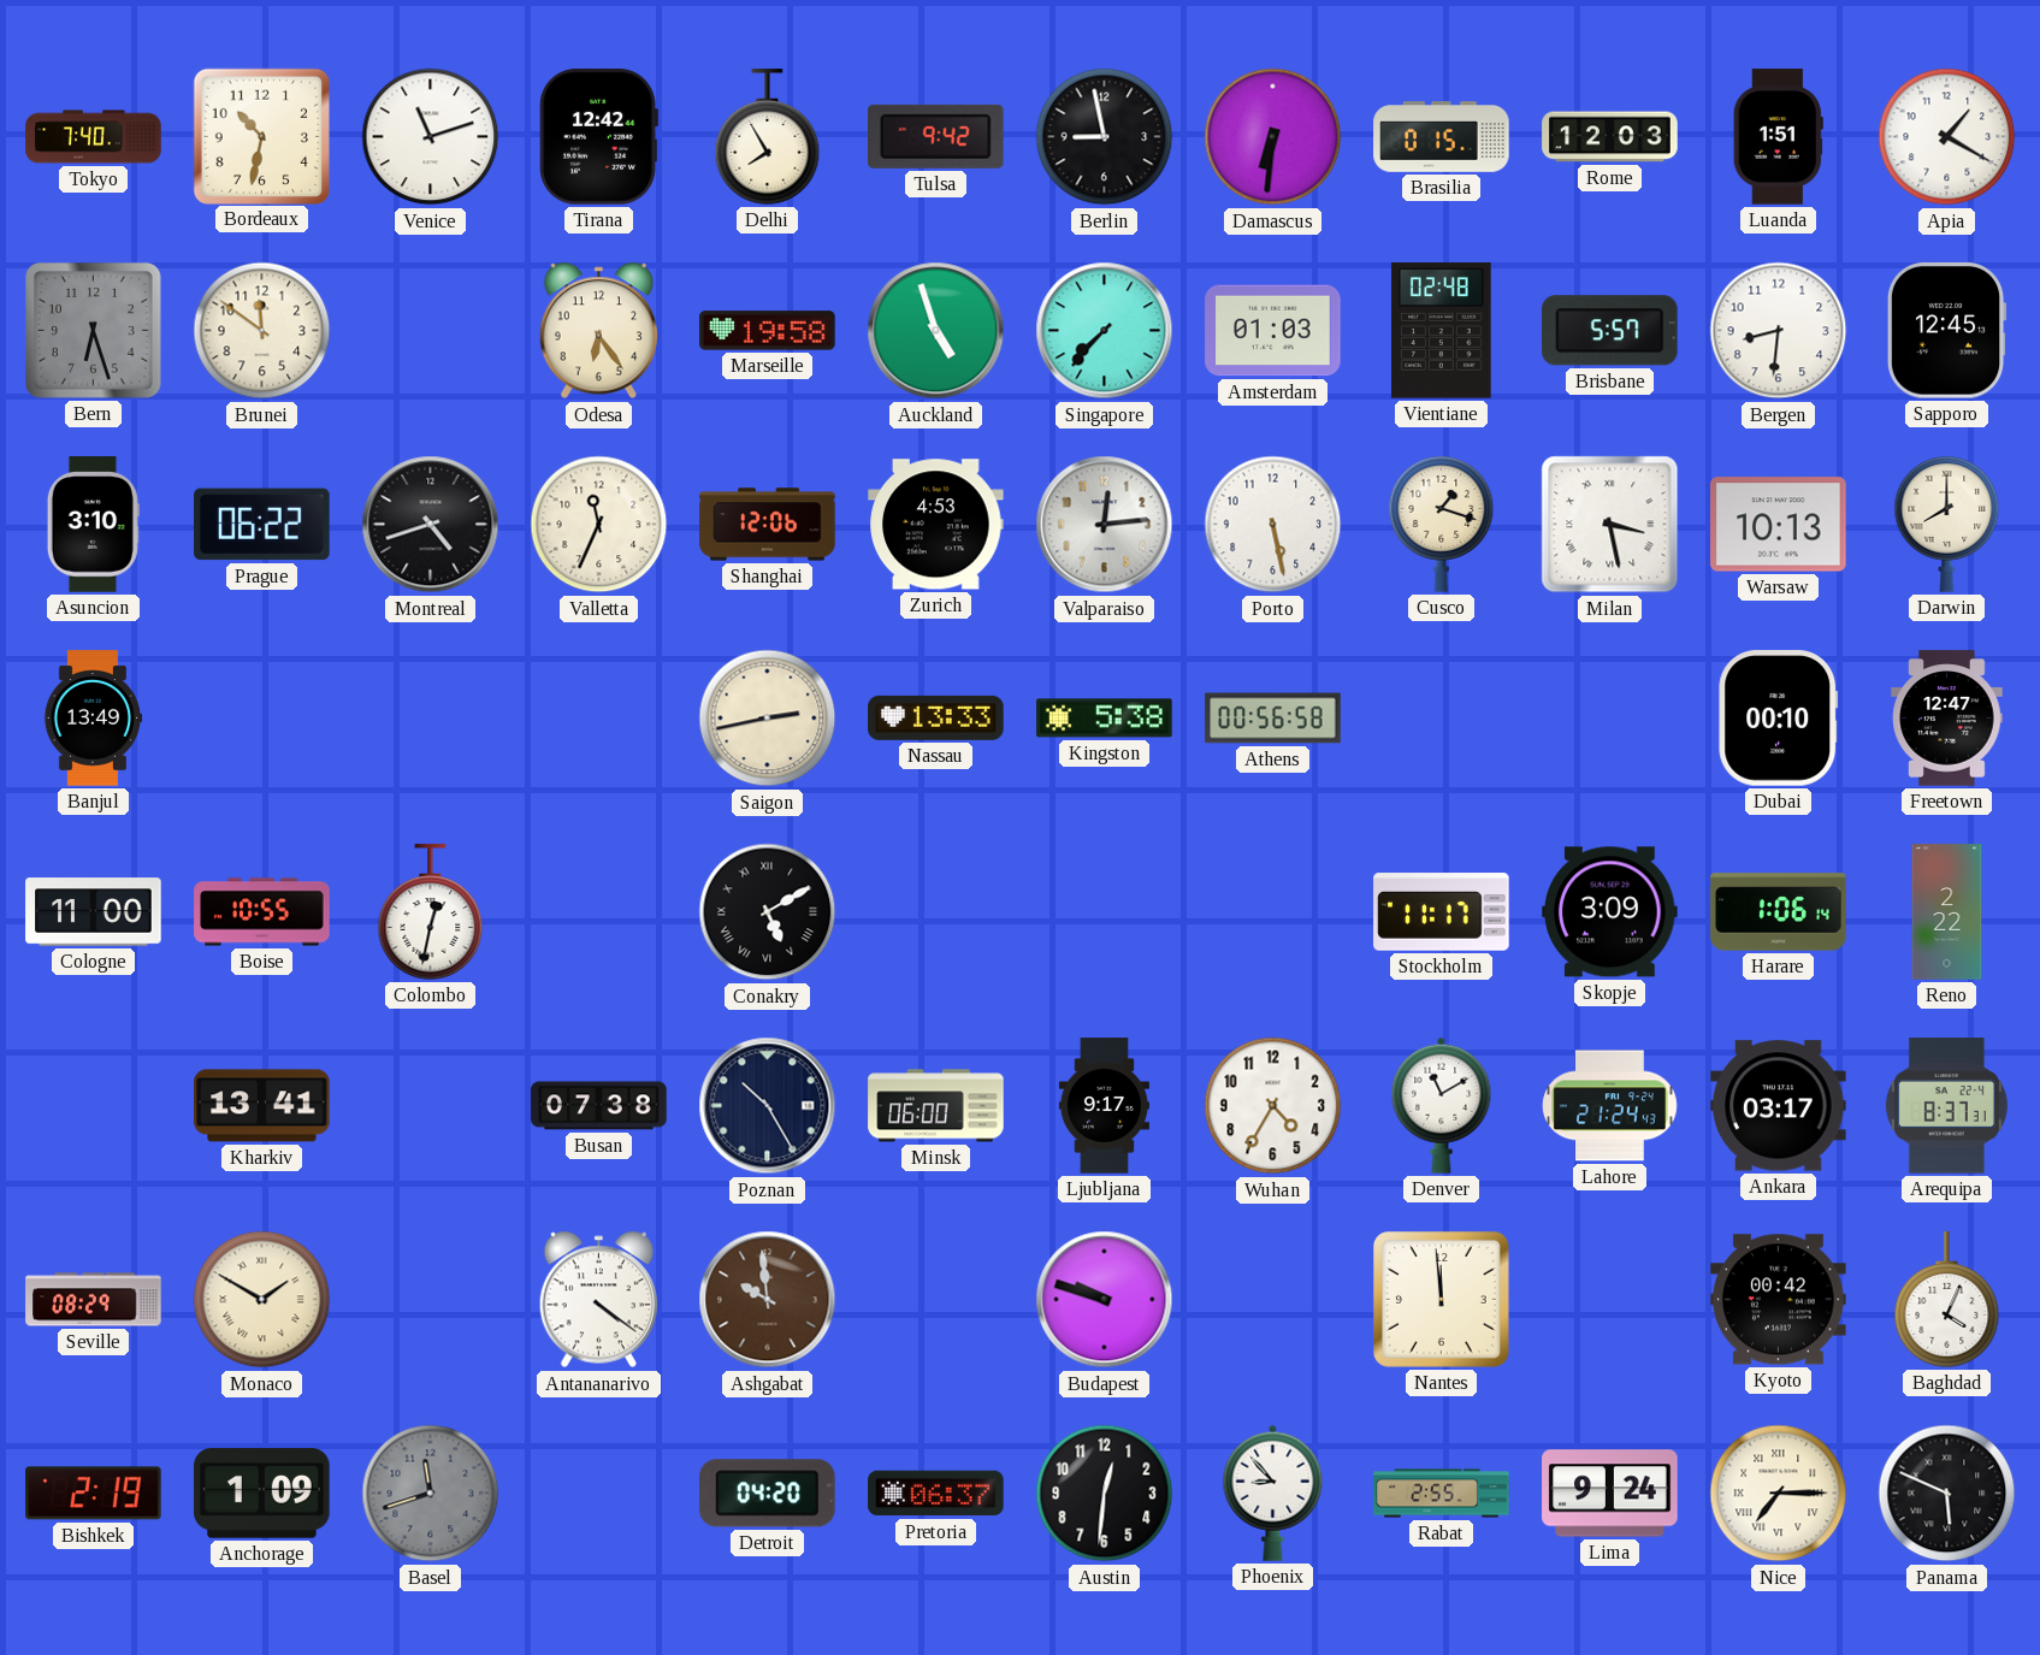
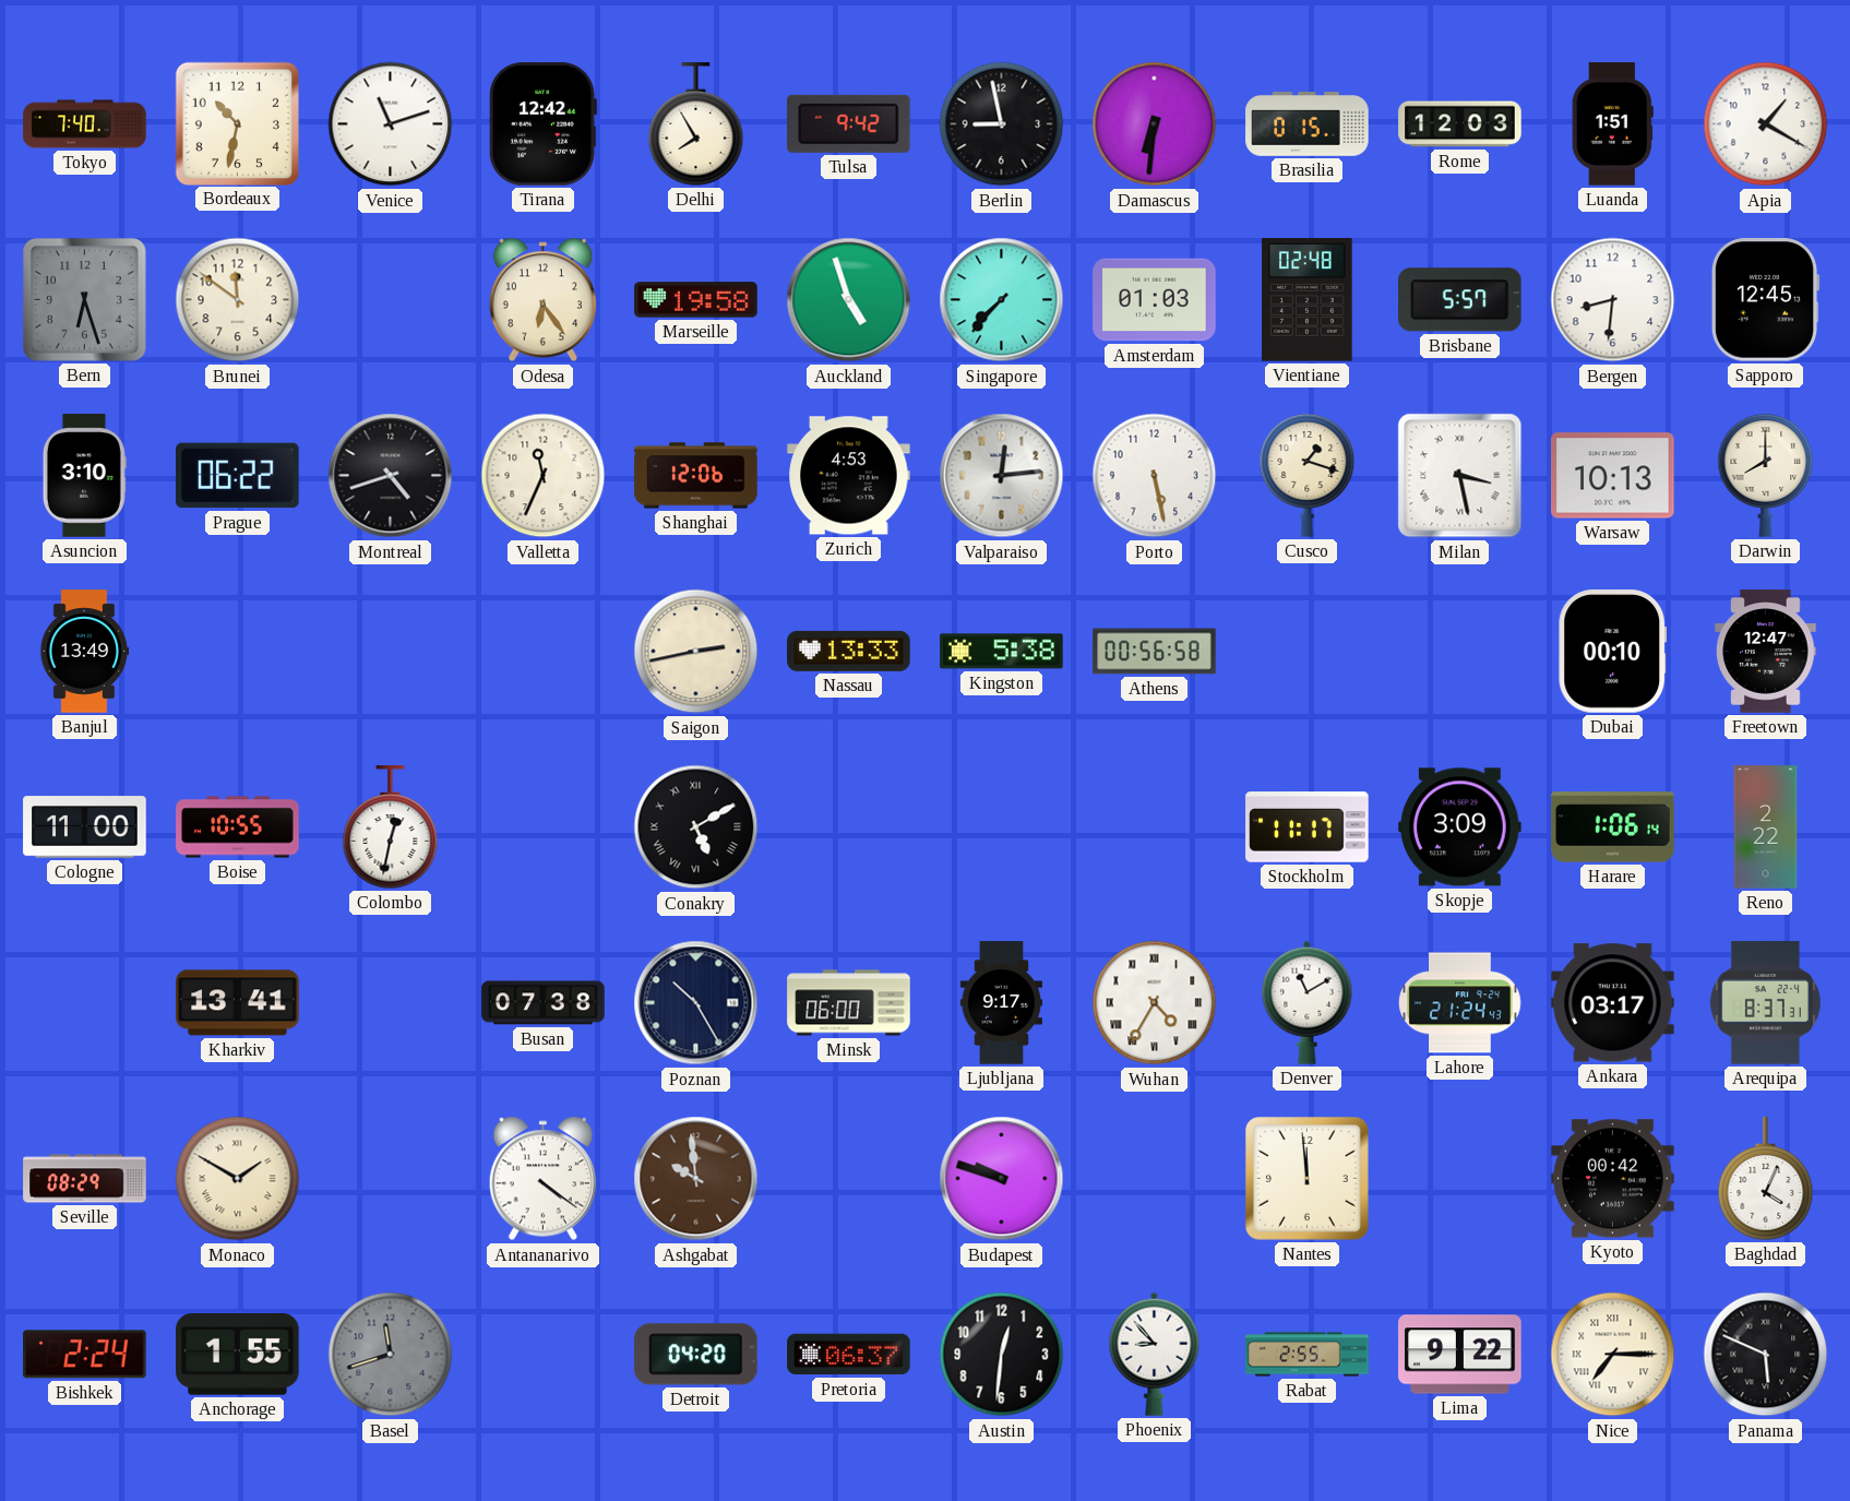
Wuhan numerals: Arabic -> Roman (1155, 1003)
Bishkek: 2:19 -> 2:24 (85, 1355)
Anchorage: 1:09 -> 1:55 (238, 1355)
Lima: 9:24 -> 9:22 (1460, 1355)
